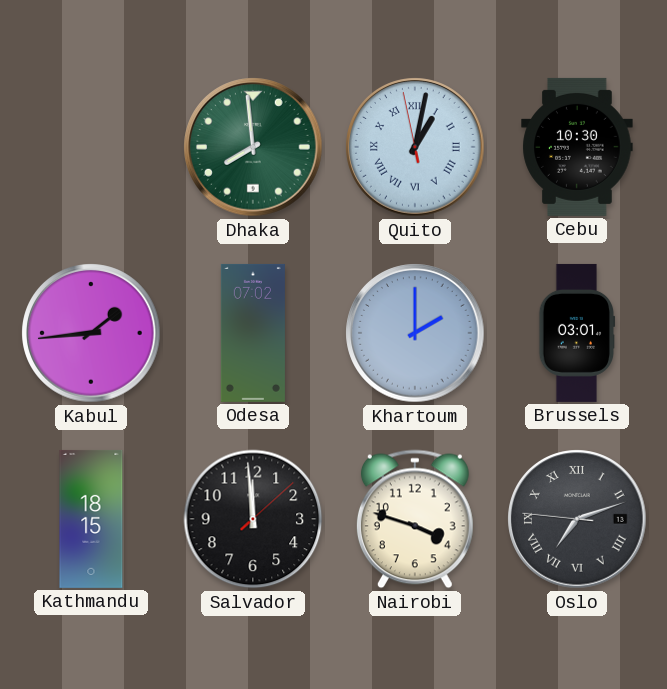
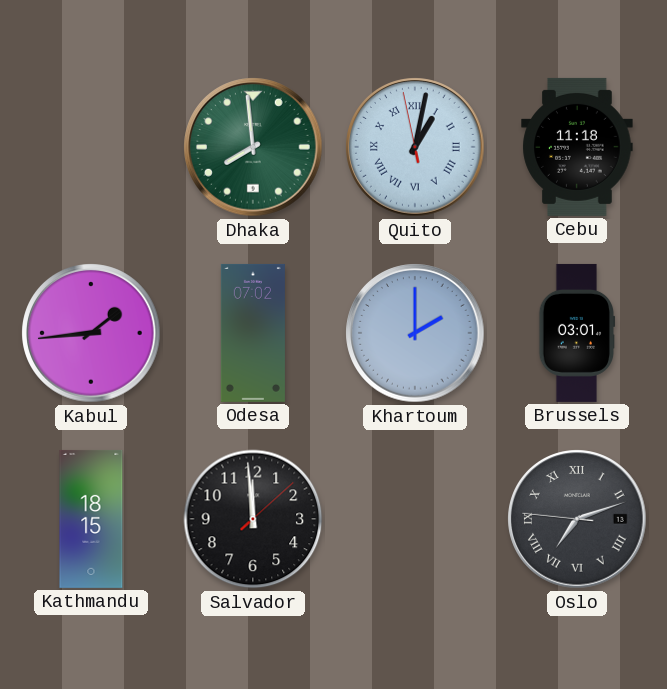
Cebu: 10:30 -> 11:18 (577, 147)
Nairobi: 3:48 -> none (415, 519)
